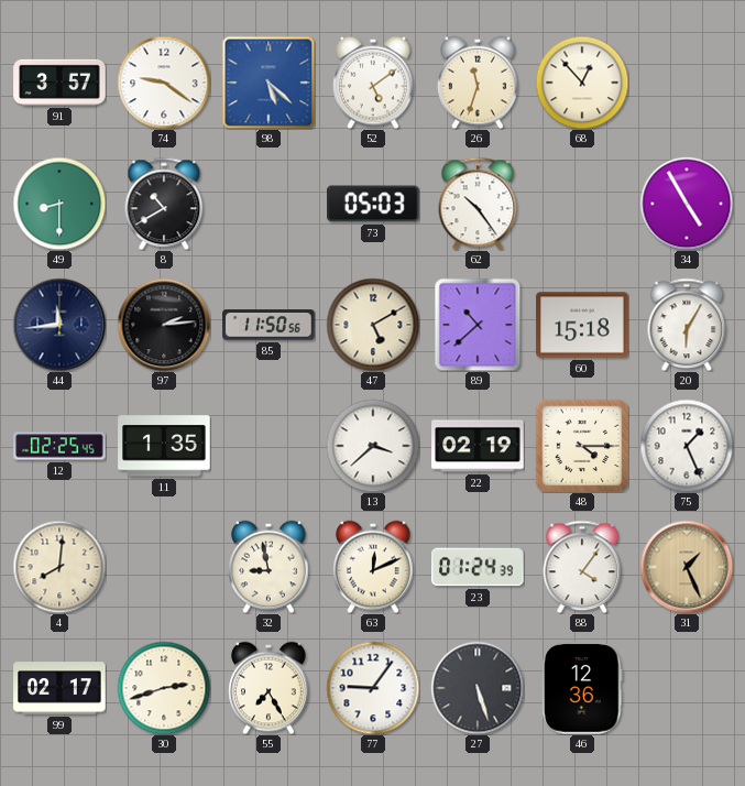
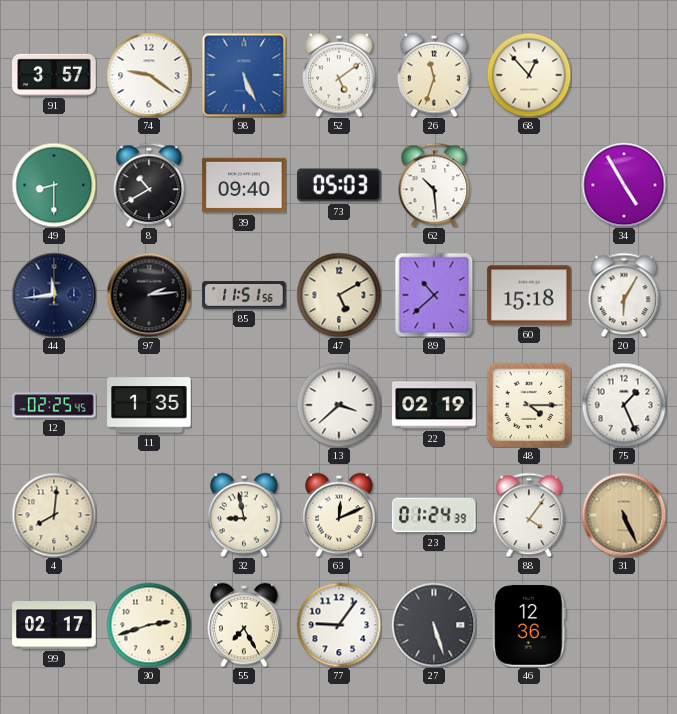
98: 5:22 -> 5:26 (244, 75)
39: none -> 09:40 (244, 185)
62: 10:24 -> 10:29 (434, 185)
85: 11:50 -> 11:51 (244, 295)
31: 1:26 -> 5:26 (624, 515)
